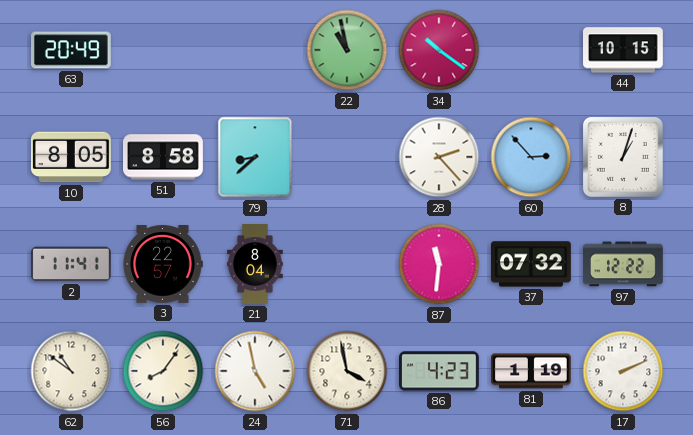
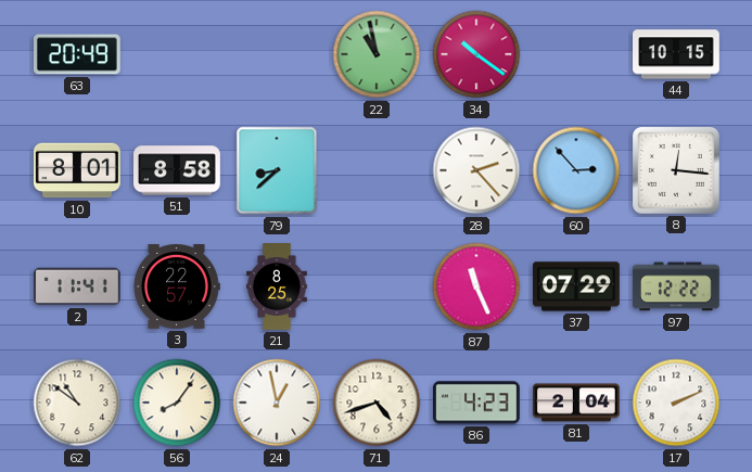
10: 8:05 -> 8:01 (77, 170)
8: 1:03 -> 12:16 (676, 170)
21: 8:04 -> 8:25 (277, 286)
87: 11:31 -> 11:26 (476, 286)
37: 07:32 -> 07:29 (577, 286)
24: 4:58 -> 12:58 (277, 403)
71: 3:58 -> 4:42 (377, 403)
81: 1:19 -> 2:04 (577, 403)
